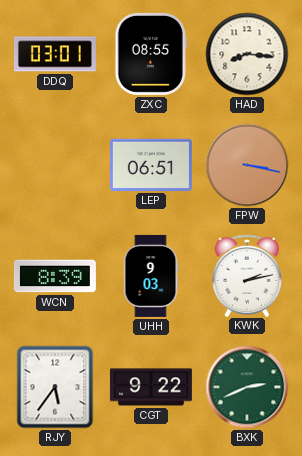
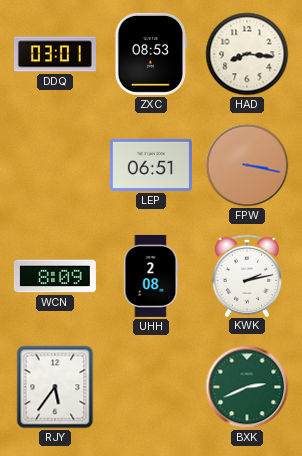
ZXC: 08:55 -> 08:53 (151, 54)
WCN: 8:39 -> 8:09 (55, 276)
UHH: 9:03 -> 2:08 (151, 276)
CGT: 9:22 -> none (151, 387)
